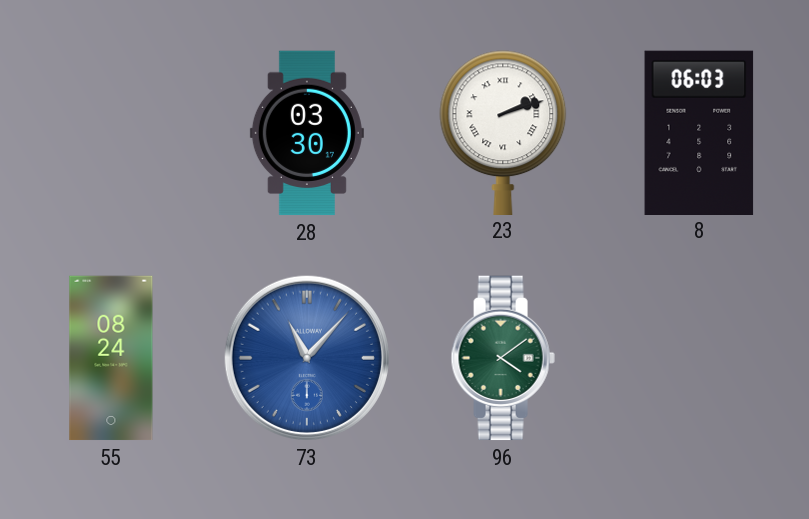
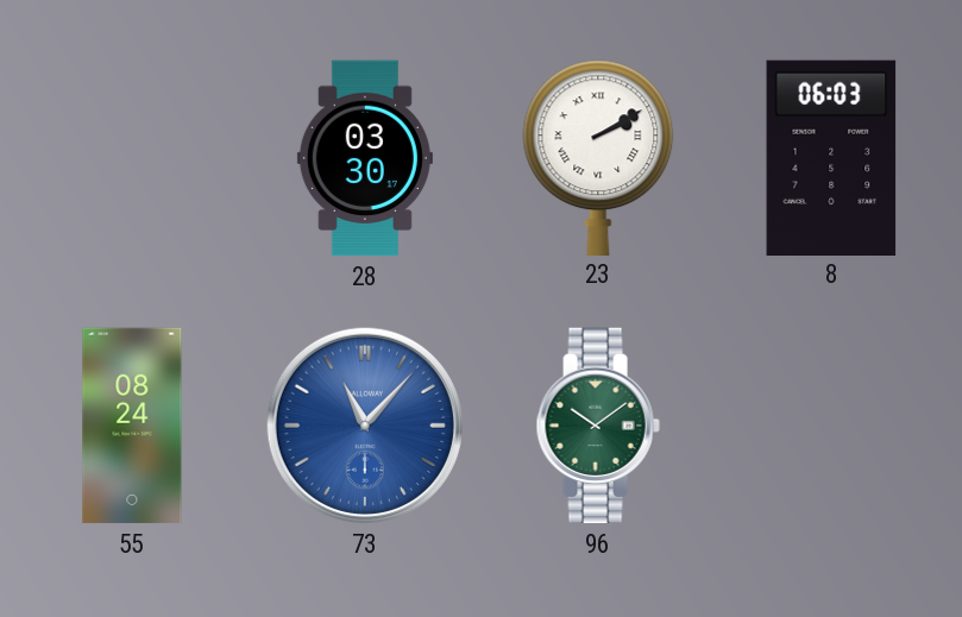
23: 2:12 -> 2:10 (598, 157)
96: 4:09 -> 10:09 (598, 426)
